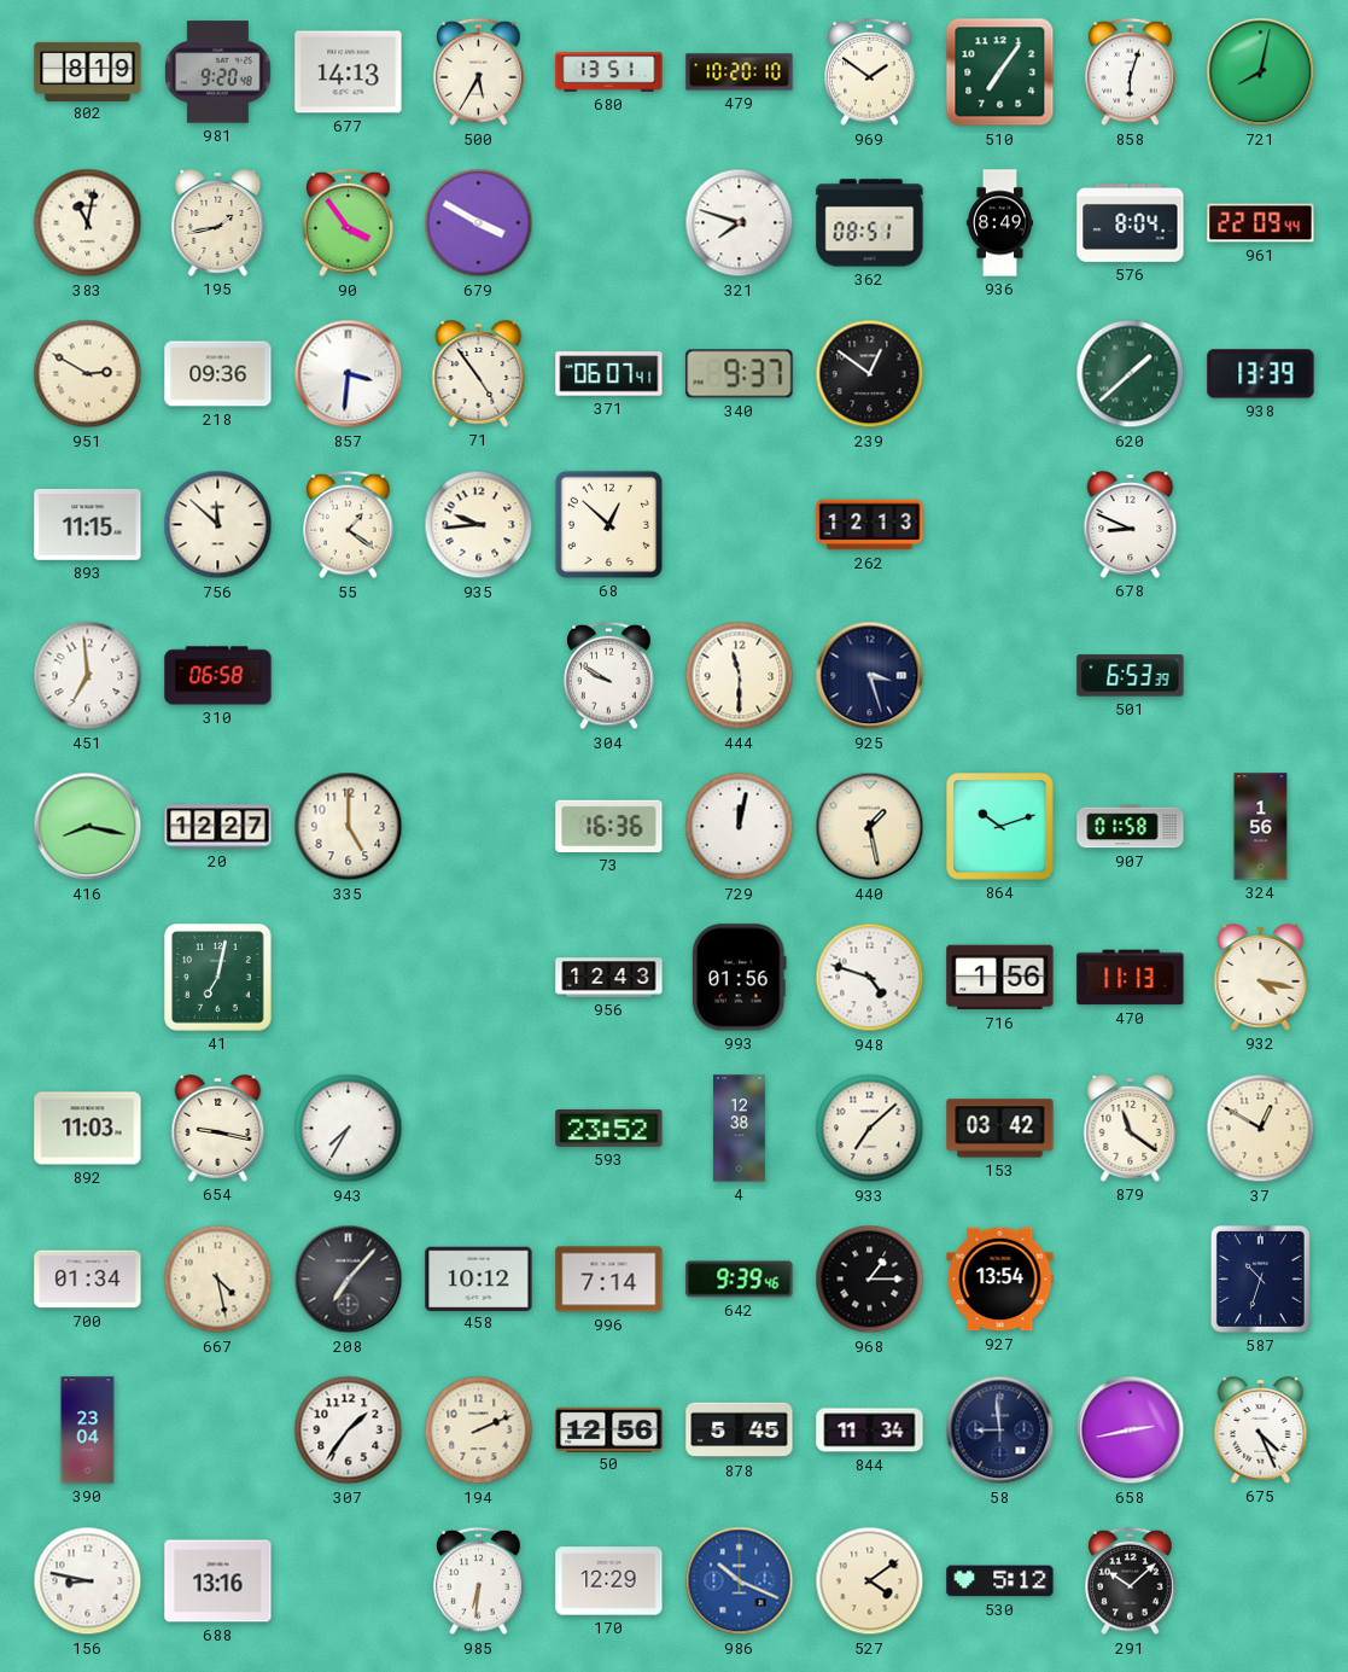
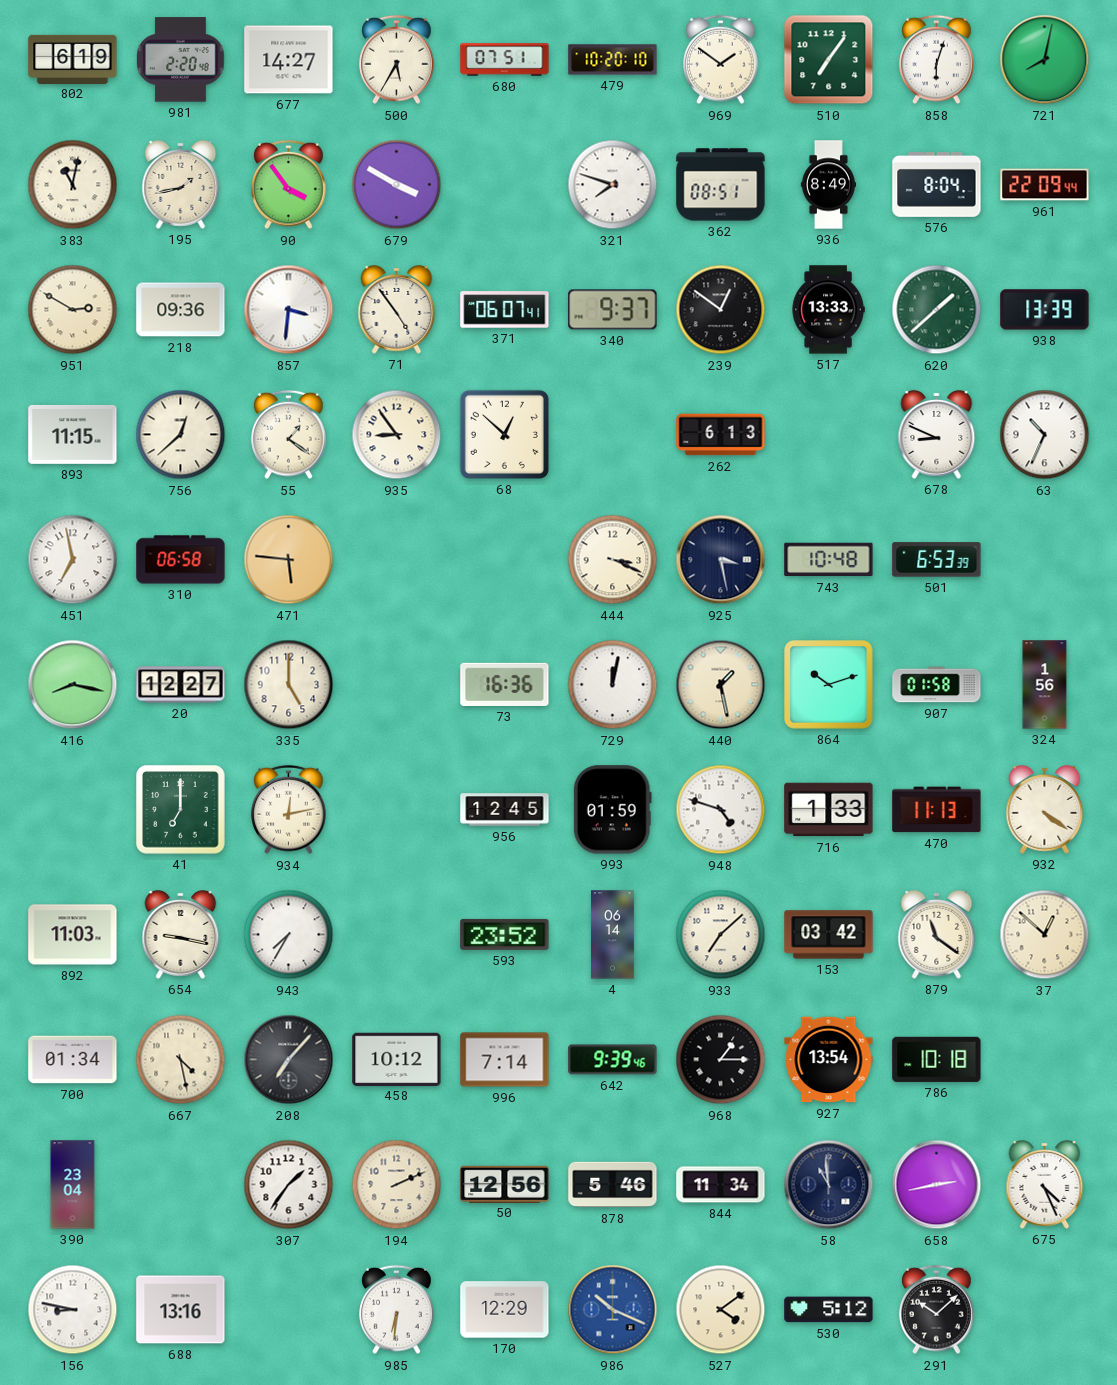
802: 8:19 -> 6:19 (73, 59)
981: 9:20 -> 2:20 (181, 60)
677: 14:13 -> 14:27 (289, 60)
680: 13:51 -> 07:51 (505, 60)
517: none -> 13:33 (828, 310)
756: 11:52 -> 12:38 (181, 435)
935: 9:44 -> 8:54 (397, 435)
262: 12:13 -> 6:13 (721, 435)
63: none -> 10:34 (1045, 435)
451: 6:59 -> 6:58 (73, 560)
471: none -> 5:46 (289, 560)
304: 9:50 -> none (609, 676)
444: 11:30 -> 3:19 (613, 560)
925: 3:27 -> 3:28 (721, 560)
743: none -> 10:48 (829, 560)
41: 7:02 -> 7:00 (181, 810)
934: none -> 12:13 (289, 810)
956: 12:43 -> 12:45 (505, 810)
993: 01:56 -> 01:59 (612, 810)
716: 1:56 -> 1:33 (829, 810)
932: 4:17 -> 4:21 (1045, 810)
4: 12:38 -> 06:14 (613, 935)
37: 12:50 -> 12:52 (1045, 935)
786: none -> 10:18 (937, 1059)
587: 10:33 -> none (1260, 1278)
878: 5:45 -> 5:46 (613, 1185)
58: 8:59 -> 10:59 (829, 1185)
